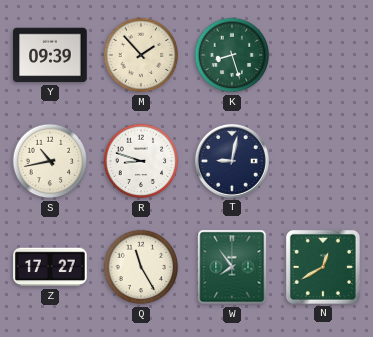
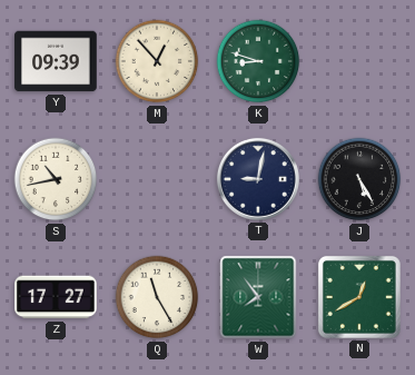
M: 1:53 -> 12:53 (157, 61)
K: 8:27 -> 8:48 (258, 61)
R: 8:48 -> none (141, 161)
J: none -> 5:25 (359, 179)
